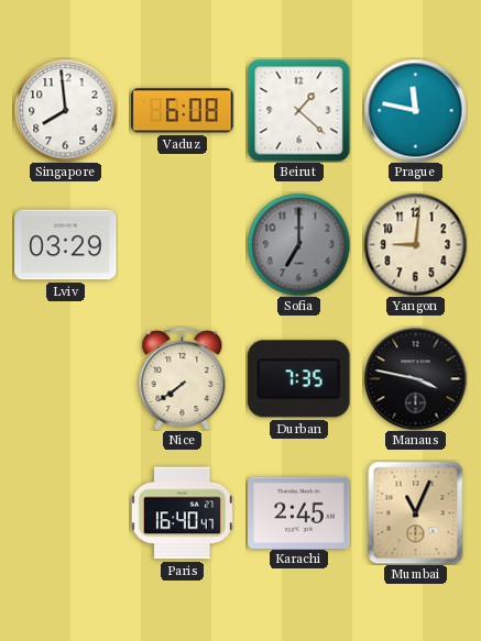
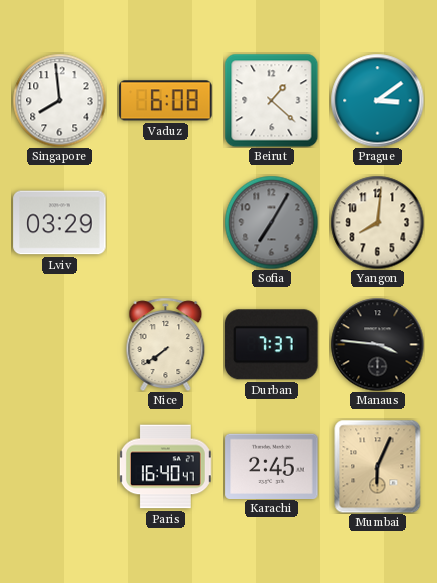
Prague: 11:47 -> 3:09 (377, 100)
Sofia: 7:00 -> 7:05 (271, 222)
Yangon: 9:01 -> 8:01 (377, 222)
Durban: 7:35 -> 7:37 (272, 345)
Manaus: 3:47 -> 3:46 (377, 344)
Mumbai: 11:04 -> 6:04 (378, 466)
